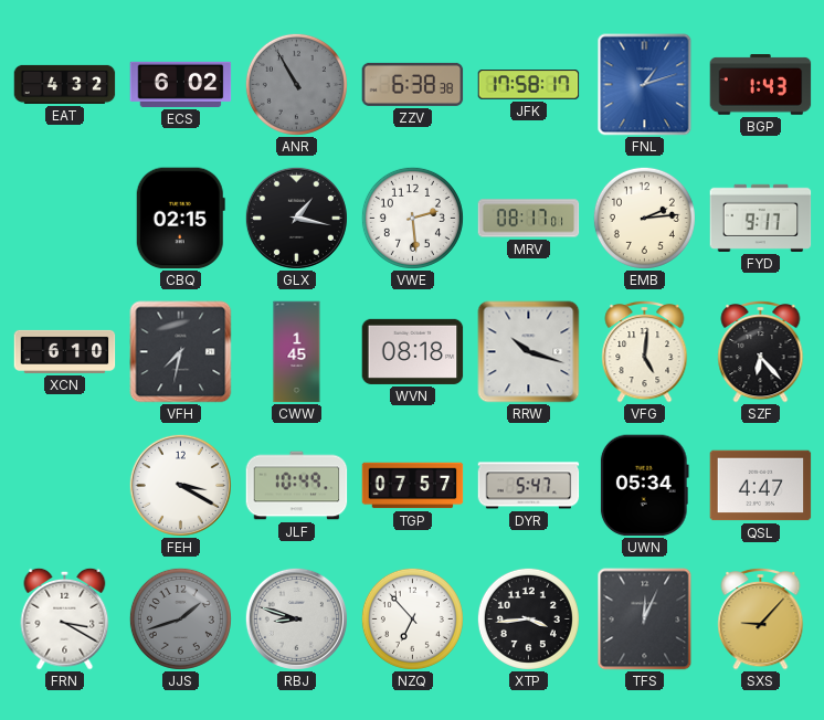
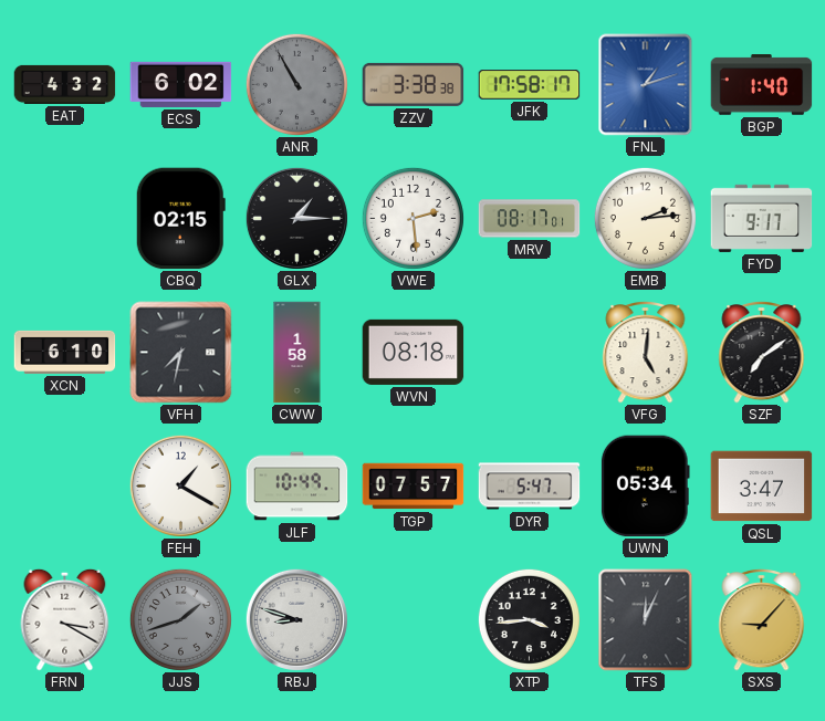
ZZV: 6:38 -> 3:38 (414, 84)
BGP: 1:43 -> 1:40 (762, 85)
GLX: 1:17 -> 1:15 (296, 218)
CWW: 1:45 -> 1:58 (297, 353)
RRW: 10:18 -> none (529, 352)
SZF: 6:23 -> 7:09 (762, 352)
FEH: 3:20 -> 1:20 (180, 485)
QSL: 4:47 -> 3:47 (762, 487)
NZQ: 6:53 -> none (412, 618)
